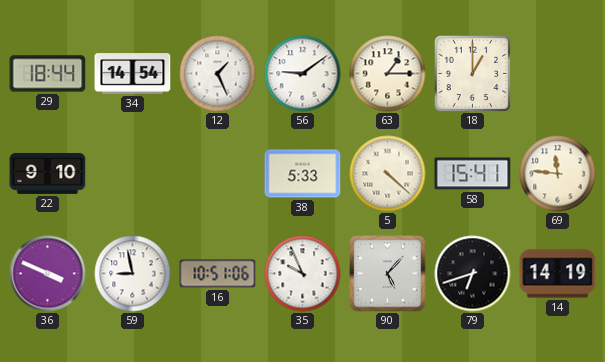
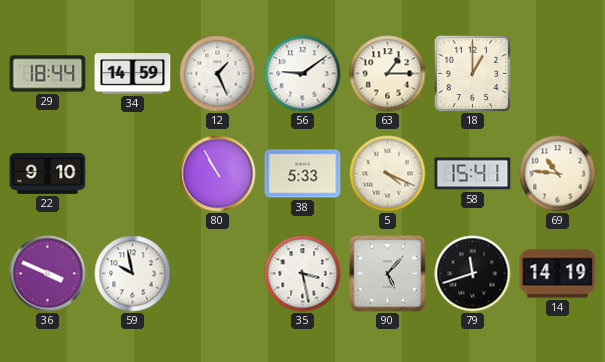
34: 14:54 -> 14:59 (133, 74)
80: none -> 10:55 (218, 174)
5: 4:22 -> 4:19 (388, 174)
69: 11:46 -> 10:46 (558, 174)
59: 8:58 -> 9:58 (133, 274)
16: 10:51 -> none (218, 274)
35: 9:56 -> 3:28 (303, 274)
79: 6:42 -> 11:42 (473, 274)
